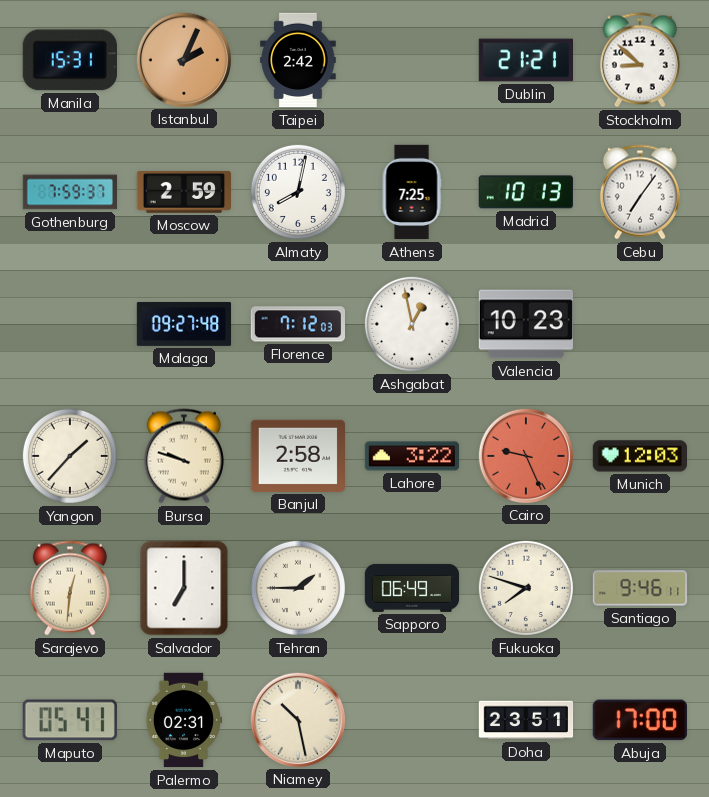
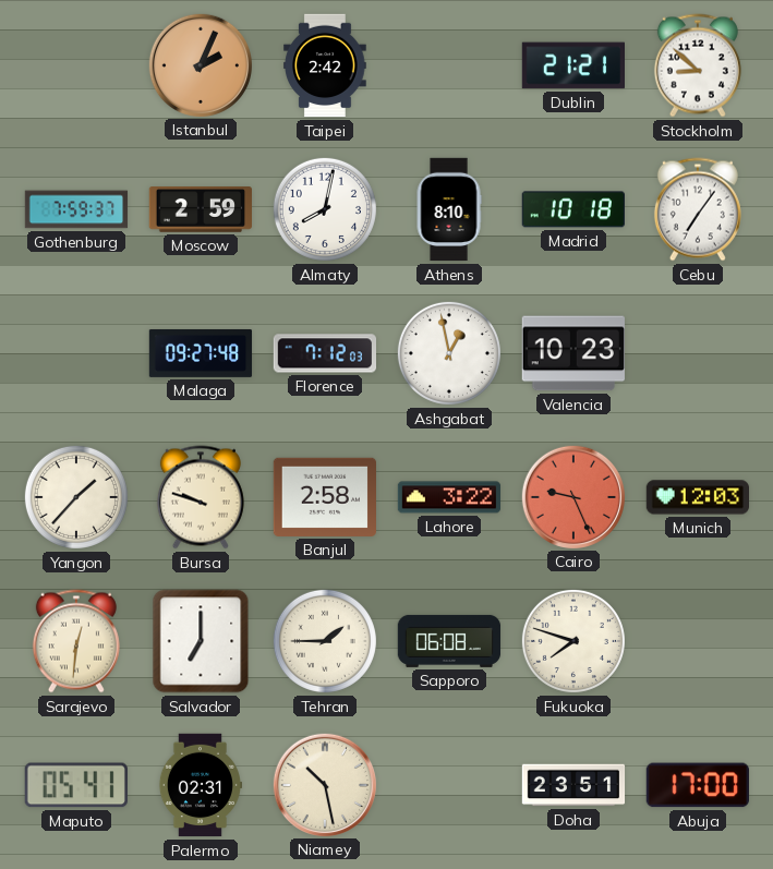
Manila: 15:31 -> none (70, 60)
Athens: 7:25 -> 8:10 (449, 209)
Madrid: 10:13 -> 10:18 (573, 209)
Sapporo: 06:49 -> 06:08 (449, 641)
Santiago: 9:46 -> none (640, 588)
